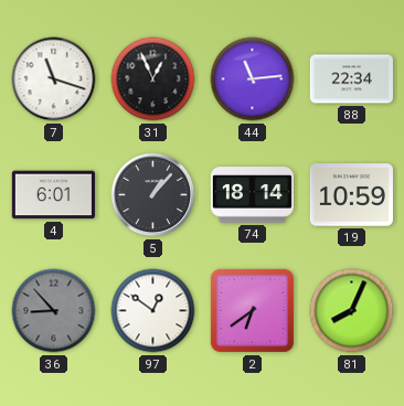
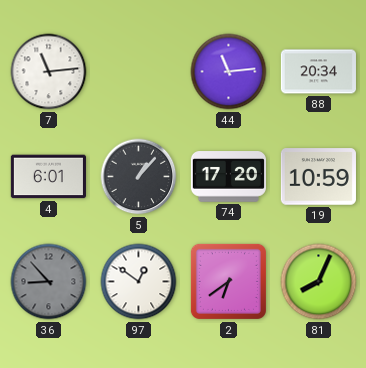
7: 11:18 -> 11:14 (49, 72)
31: 12:56 -> none (153, 79)
88: 22:34 -> 20:34 (318, 72)
74: 18:14 -> 17:20 (228, 177)
